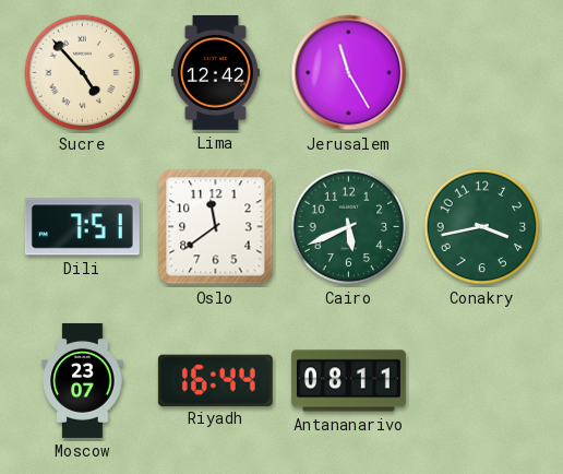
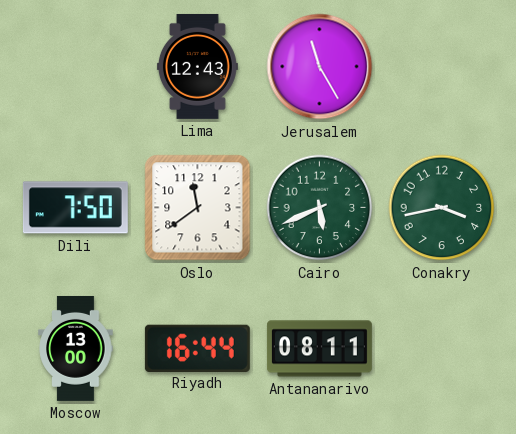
Sucre: 4:53 -> none (83, 73)
Lima: 12:42 -> 12:43 (197, 66)
Dili: 7:51 -> 7:50 (75, 208)
Moscow: 23:07 -> 13:00 (76, 348)
